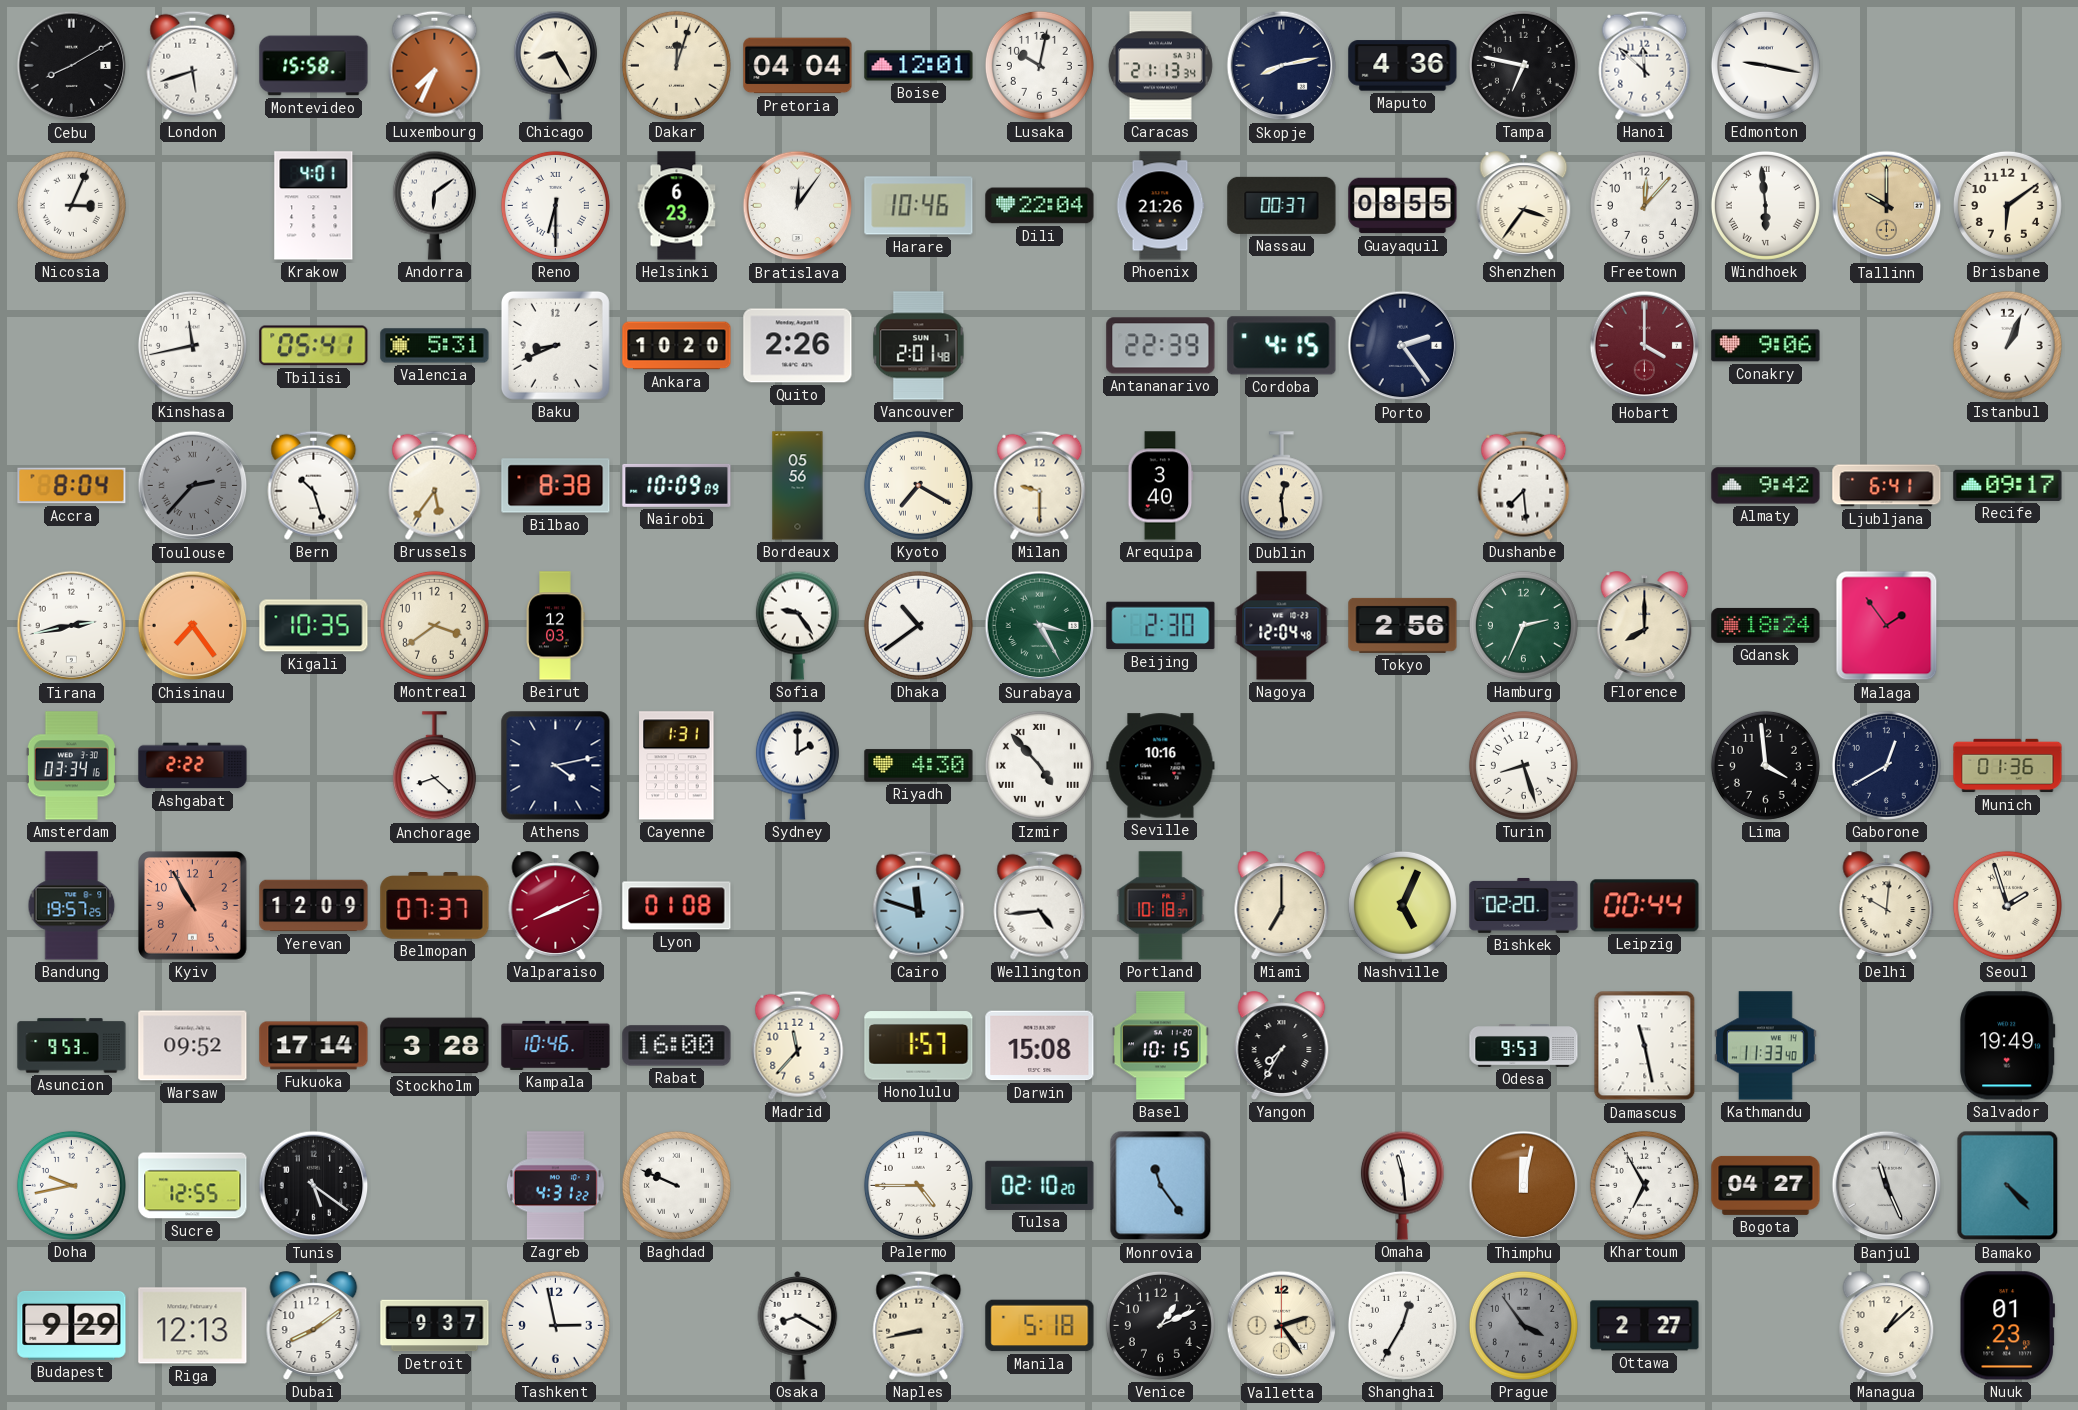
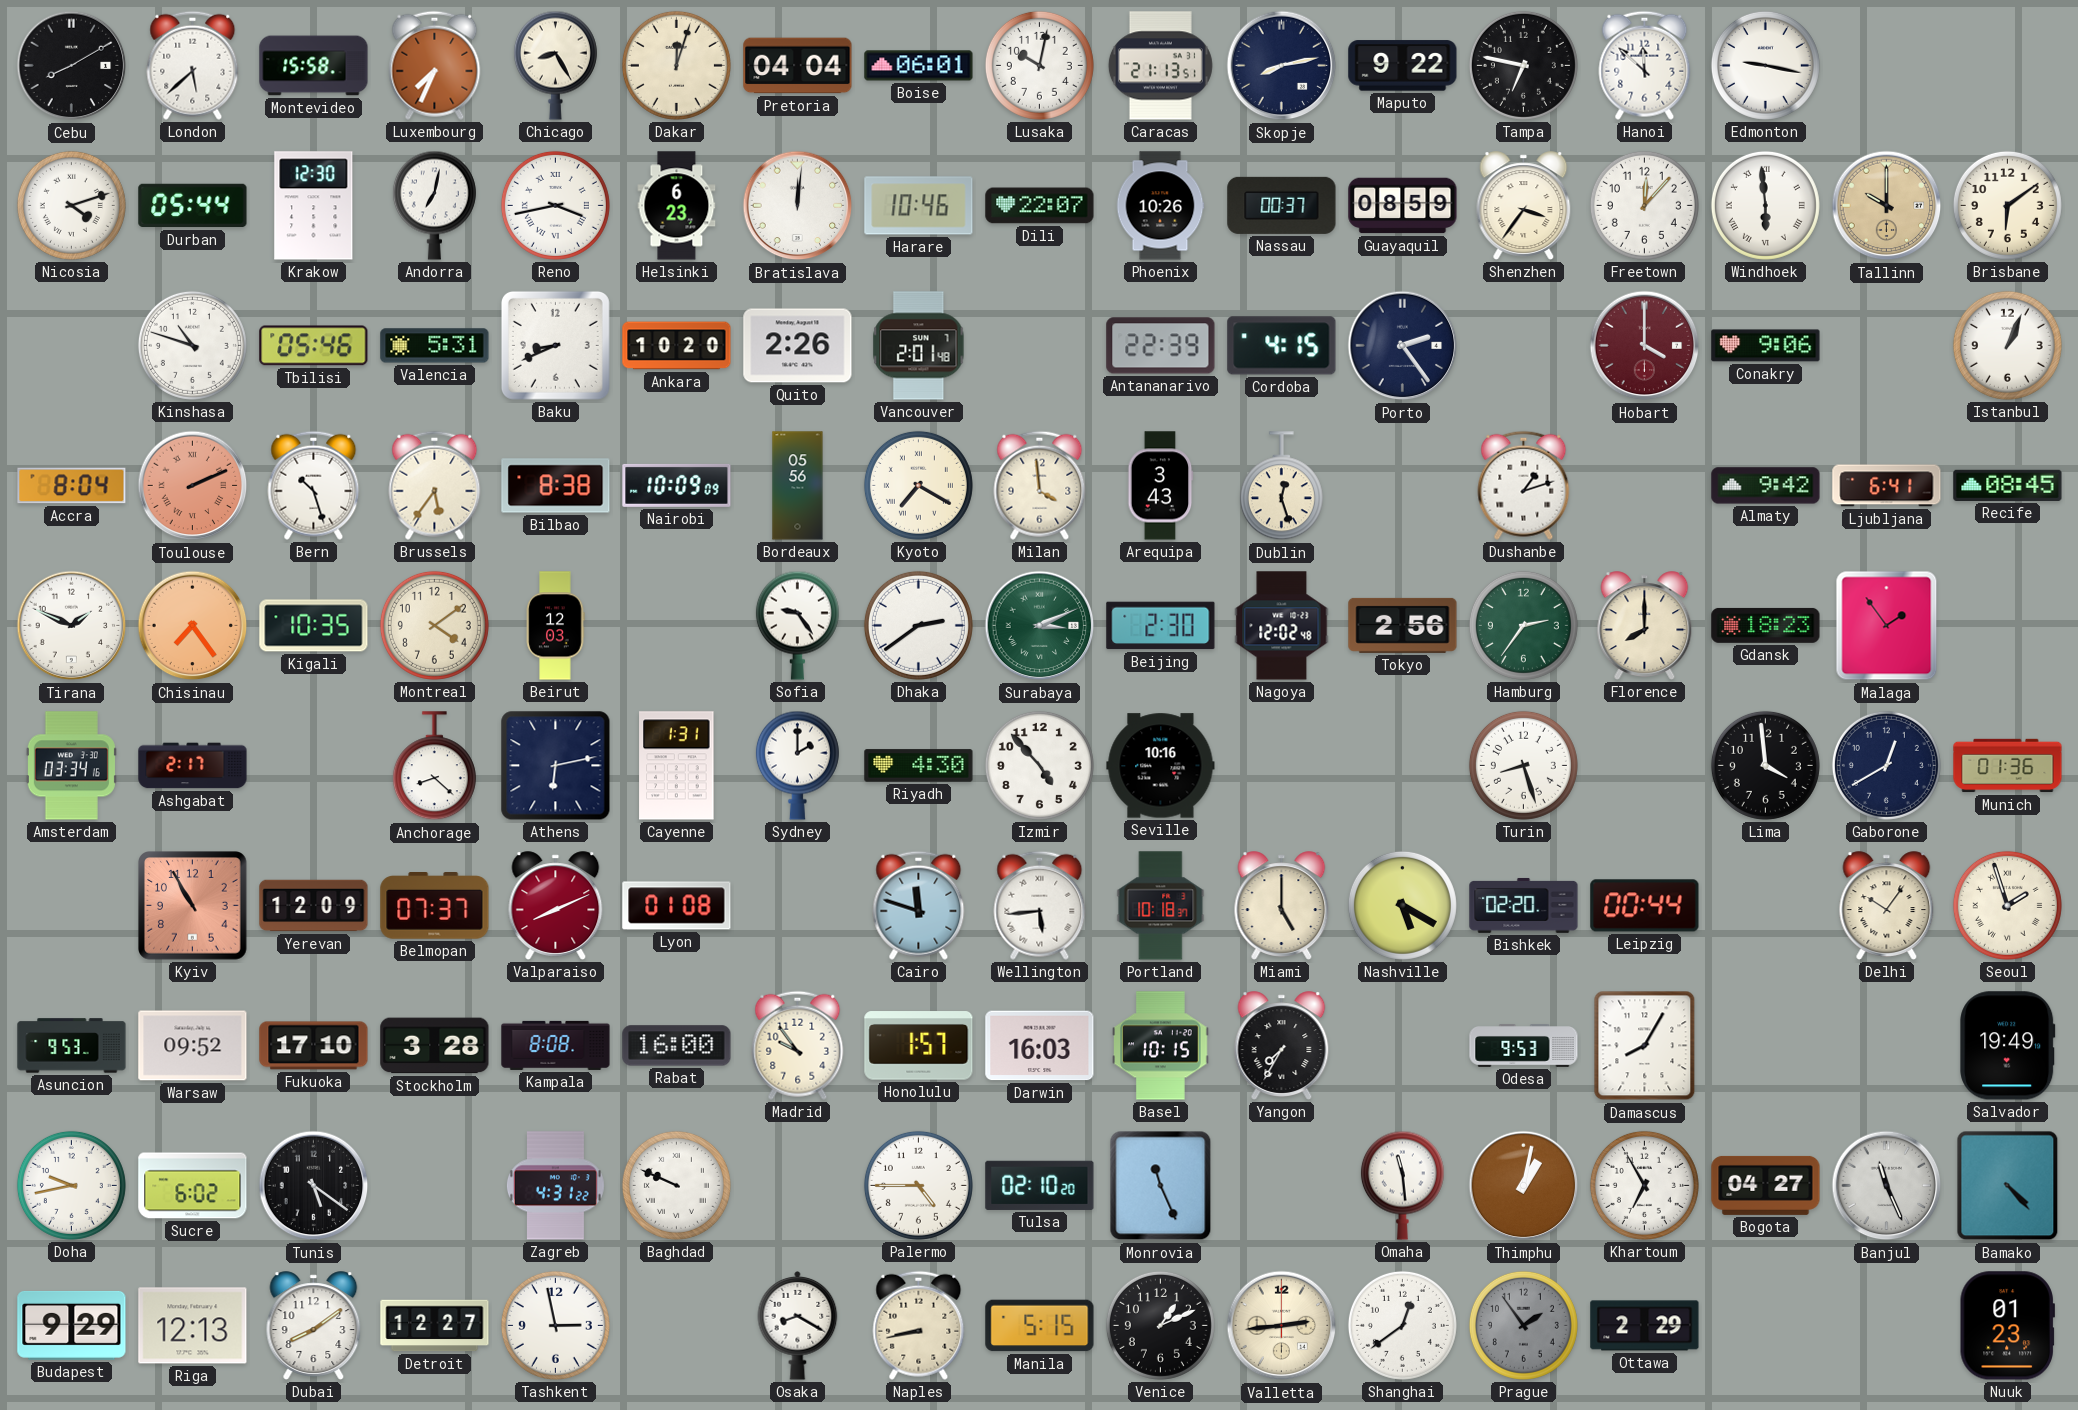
London: 5:42 -> 5:38 (193, 65)
Boise: 12:01 -> 06:01 (919, 66)
Caracas: 21:13:34 -> 21:13:51 (1160, 66)
Maputo: 4:36 -> 9:22 (1403, 66)
Nicosia: 3:04 -> 4:12 (71, 205)
Durban: none -> 05:44 (193, 206)
Krakow: 4:01 -> 12:30 (314, 206)
Andorra: 6:09 -> 7:02 (434, 205)
Reno: 6:30 -> 3:43 (555, 205)
Bratislava: 12:06 -> 12:01 (798, 206)
Dili: 22:04 -> 22:07 (1040, 206)
Phoenix: 21:26 -> 10:26 (1160, 206)
Guayaquil: 08:55 -> 08:59 (1403, 206)
Kinshasa: 11:43 -> 10:48 (192, 345)
Tbilisi: 05:41 -> 05:46 (314, 346)
Toulouse: 2:37 -> 2:11 (193, 486)
Toulouse dial: grey -> salmon (193, 486)
Milan: 9:30 -> 3:59 (1040, 485)
Arequipa: 3:40 -> 3:43 (1161, 486)
Dublin: 12:29 -> 12:27 (1281, 486)
Dushanbe: 7:29 -> 1:12 (1524, 485)
Recife: 09:17 -> 08:45 (2008, 485)
Tirana: 2:43 -> 1:49 (72, 626)
Montreal: 3:39 -> 4:09 (434, 625)
Dhaka: 10:39 -> 2:39 (918, 625)
Surabaya: 3:25 -> 3:11 (1040, 626)
Nagoya: 12:04 -> 12:02 (1282, 626)
Hamburg: 2:34 -> 2:36 (1523, 625)
Gdansk: 18:24 -> 18:23 (1766, 625)
Ashgabat: 2:22 -> 2:17 (193, 766)
Athens: 4:13 -> 6:13 (556, 766)
Izmir numerals: Roman -> Arabic (1039, 765)
Bandung: 19:57 -> none (72, 906)
Wellington: 4:44 -> 5:44 (1040, 905)
Miami: 7:00 -> 5:00 (1282, 906)
Nashville: 5:04 -> 5:20 (1402, 905)
Delhi: 10:01 -> 10:06 (1887, 906)
Fukuoka: 17:14 -> 17:10 (314, 1046)
Kampala: 10:46 -> 8:08 (556, 1045)
Madrid: 11:37 -> 9:54 (798, 1045)
Darwin: 15:08 -> 16:03 (1040, 1046)
Damascus: 11:28 -> 8:05 (1645, 1046)
Kathmandu: 11:33 -> none (1766, 1046)
Sucre: 12:55 -> 6:02 (193, 1186)
Monrovia: 11:24 -> 11:26 (1161, 1186)
Thimphu: 12:02 -> 1:02 (1524, 1186)
Detroit: 9:37 -> 12:27 (435, 1326)
Manila: 5:18 -> 5:15 (1040, 1326)
Valletta: 2:24 -> 2:44 (1282, 1326)
Shanghai: 12:35 -> 12:39 (1402, 1325)
Prague: 3:54 -> 1:54 (1523, 1325)
Ottawa: 2:27 -> 2:29 (1645, 1326)
Managua: 1:08 -> none (1887, 1326)
